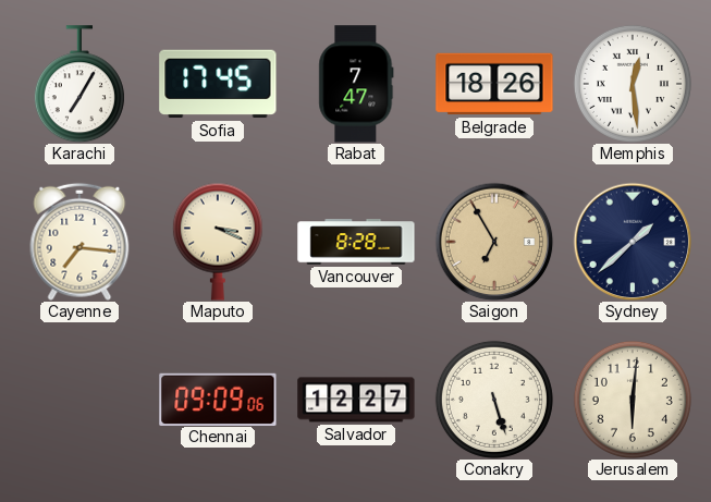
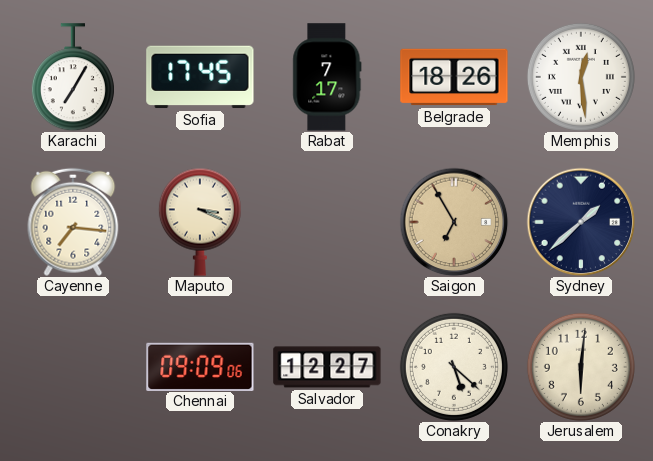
Rabat: 7:47 -> 7:17 (327, 77)
Vancouver: 8:28 -> none (356, 242)
Conakry: 5:27 -> 5:22 (454, 367)
